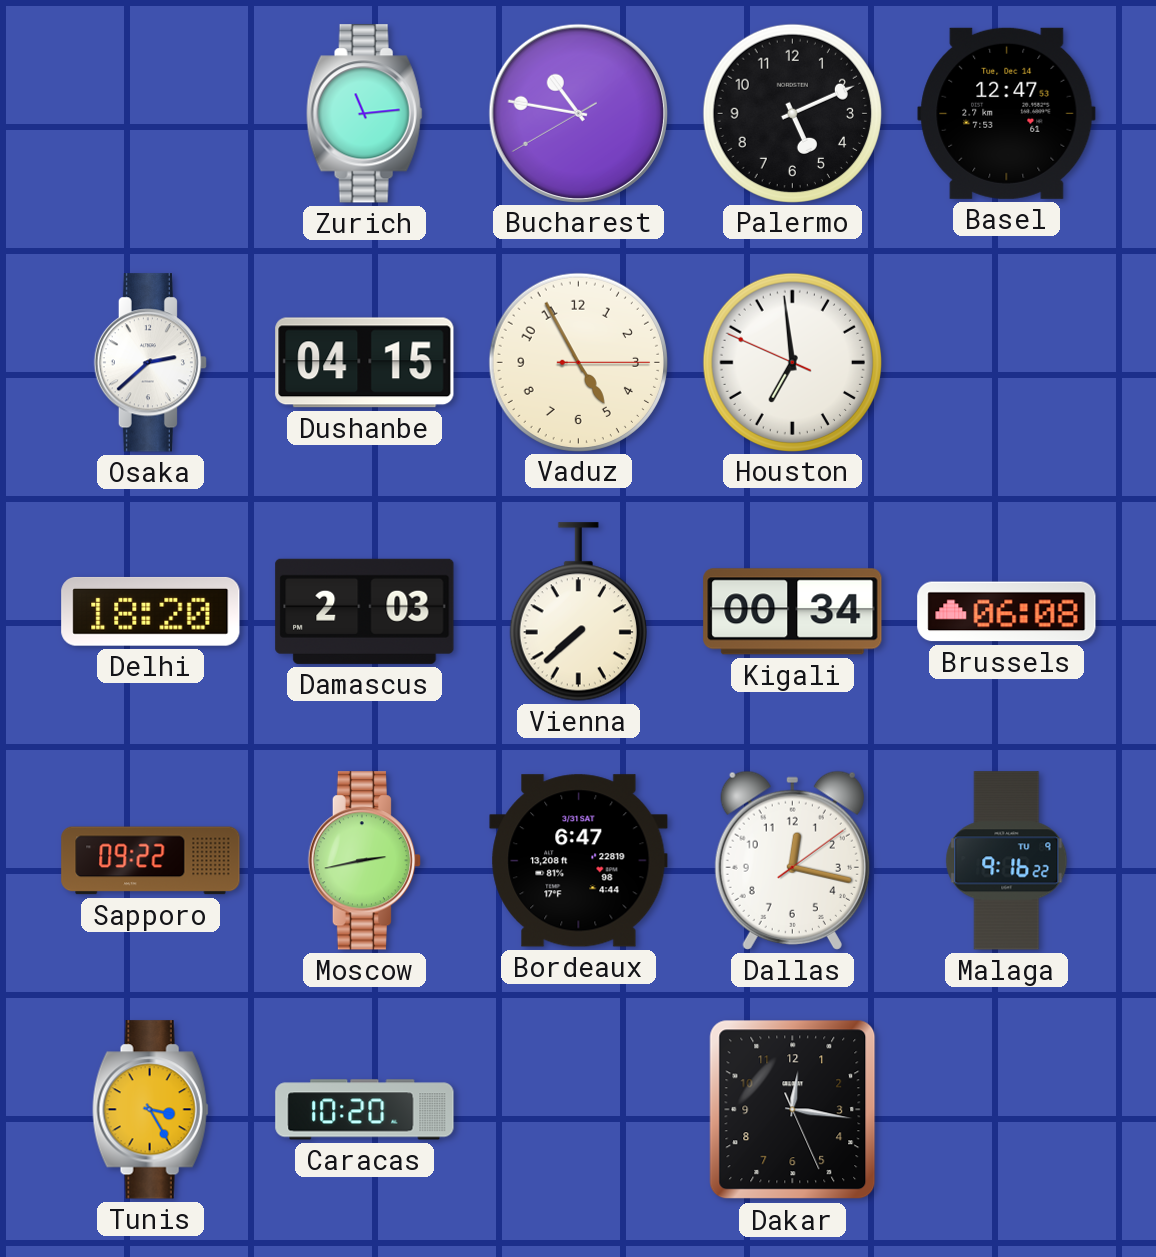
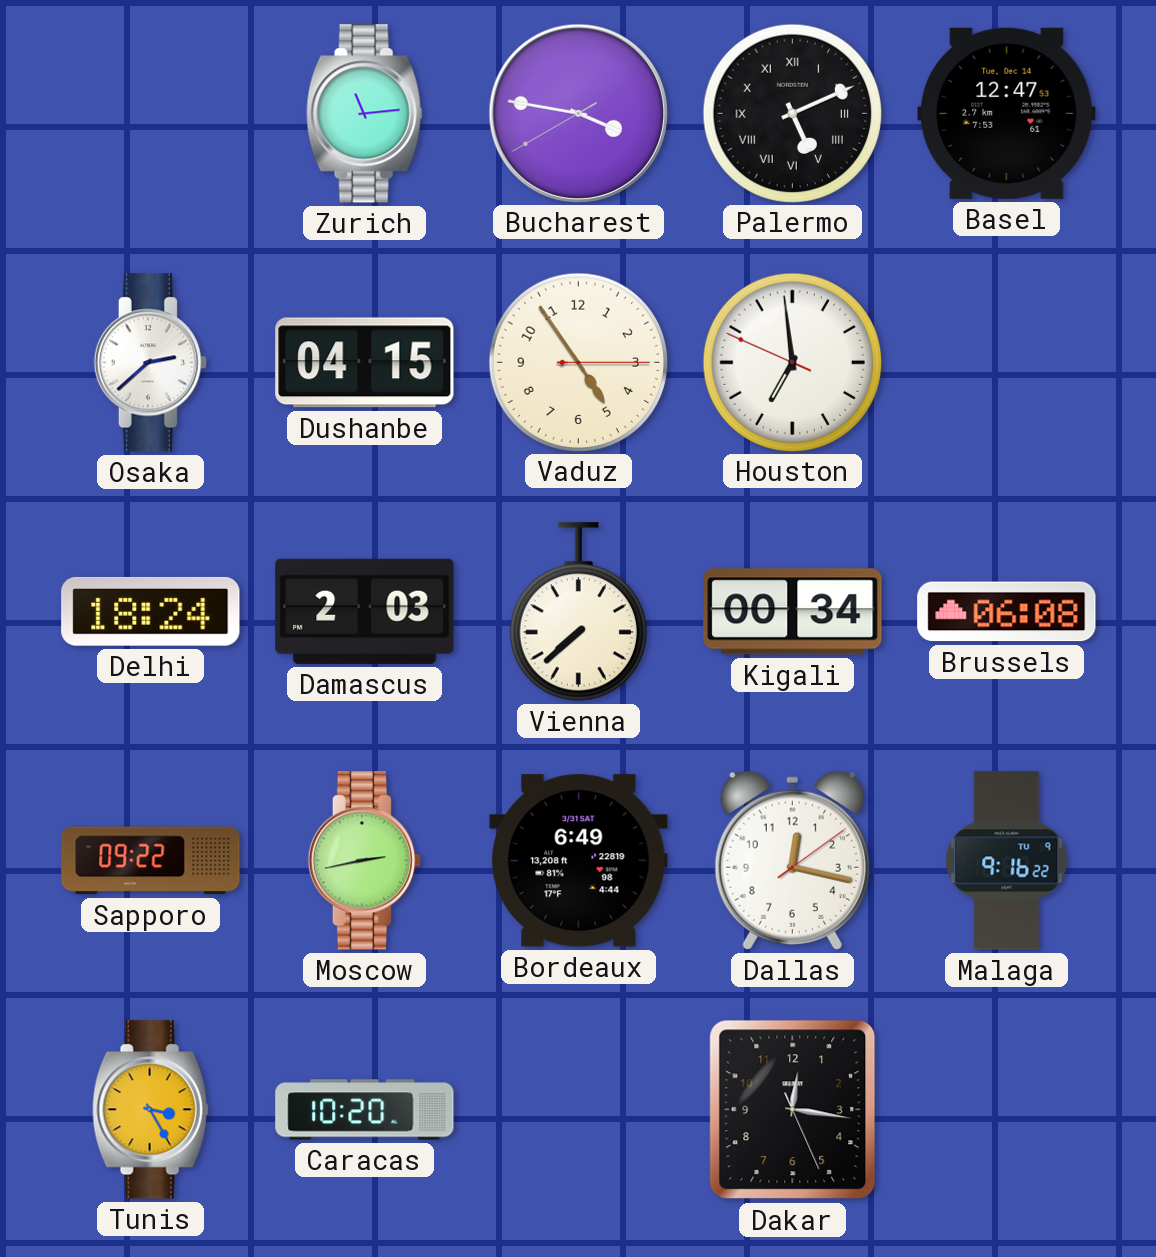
Bucharest: 10:46 -> 3:46 (578, 113)
Palermo numerals: Arabic -> Roman (792, 113)
Vaduz: 4:55 -> 4:54 (578, 362)
Delhi: 18:20 -> 18:24 (151, 611)
Bordeaux: 6:47 -> 6:49 (579, 861)
